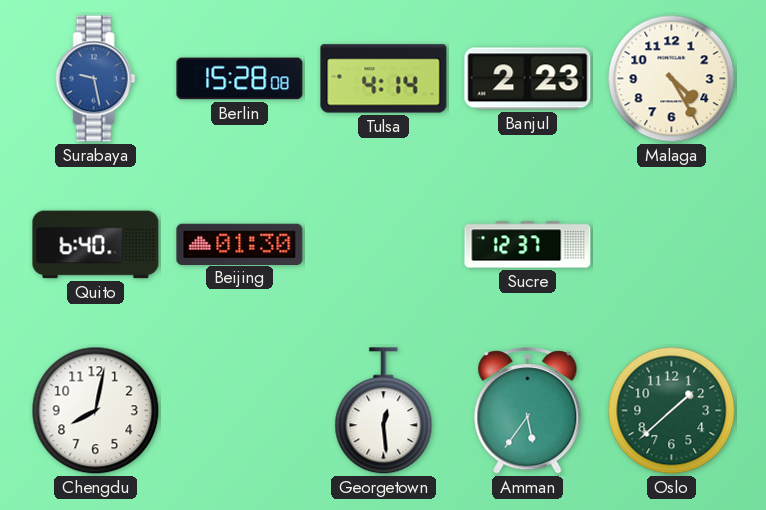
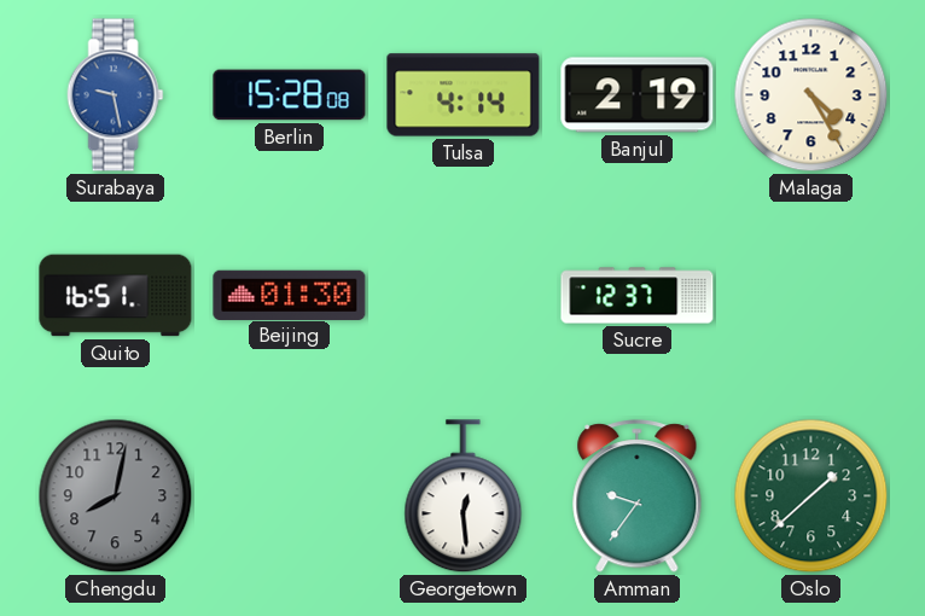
Banjul: 2:23 -> 2:19 (638, 95)
Quito: 6:40 -> 16:51 (116, 296)
Chengdu dial: white -> grey (116, 496)
Amman: 5:36 -> 9:36 (638, 496)
